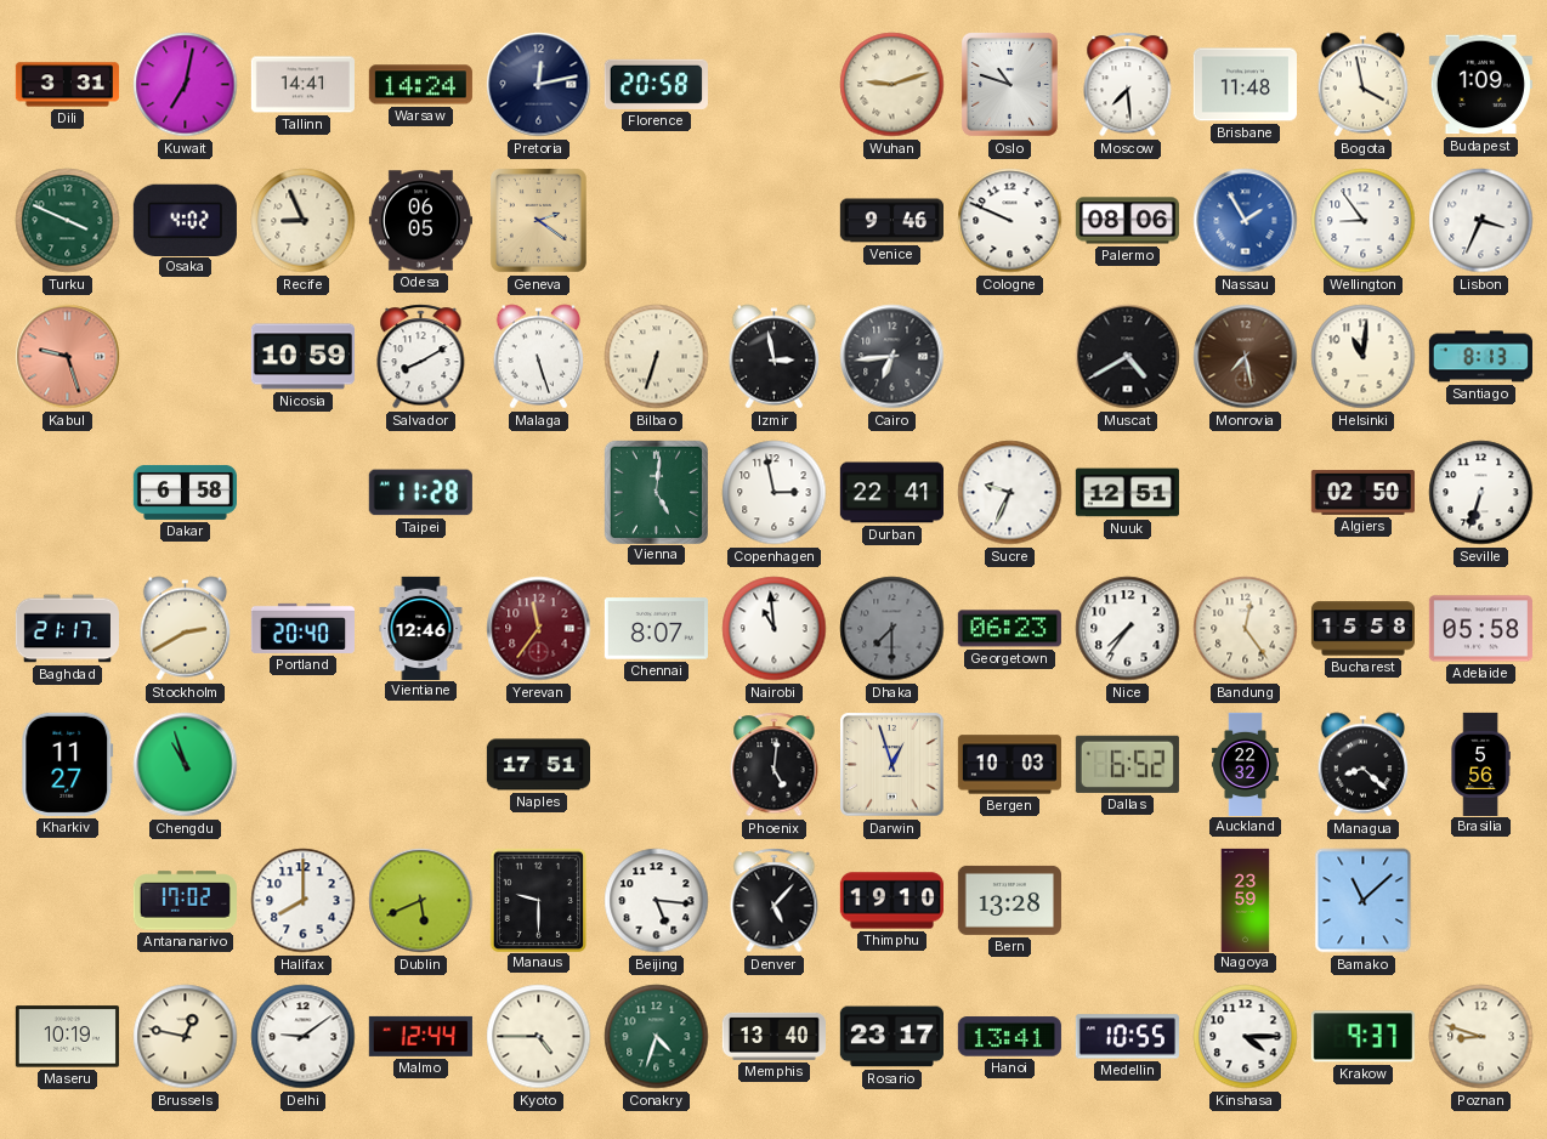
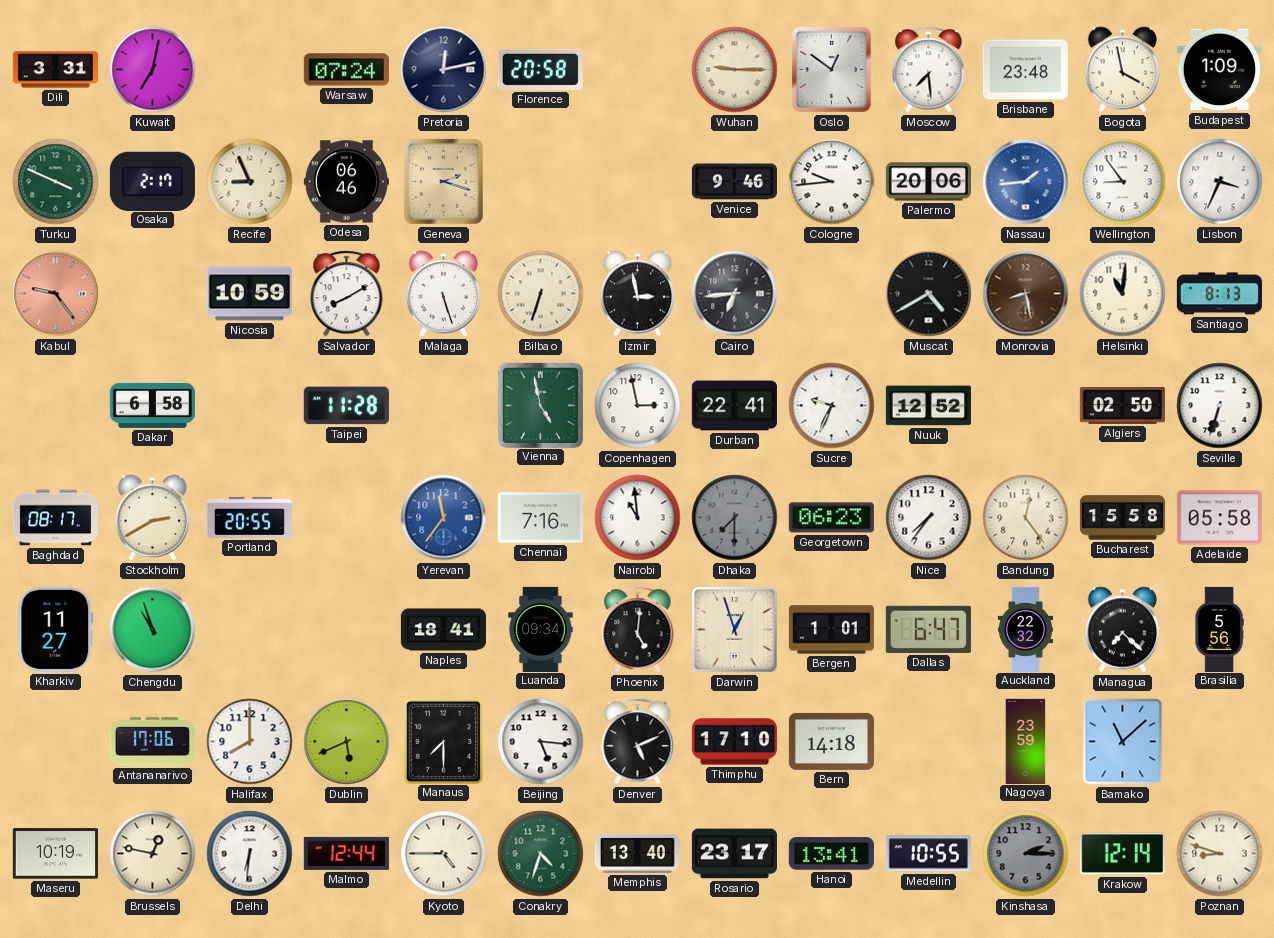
Tallinn: 14:41 -> none (302, 85)
Warsaw: 14:24 -> 07:24 (346, 70)
Wuhan: 9:12 -> 9:15 (735, 70)
Oslo: 10:48 -> 12:51 (831, 69)
Brisbane: 11:48 -> 23:48 (1025, 70)
Osaka: 4:02 -> 2:17 (152, 181)
Odesa: 06:05 -> 06:46 (346, 182)
Geneva: 2:21 -> 2:18 (443, 181)
Cologne: 9:49 -> 9:44 (832, 182)
Palermo: 08:06 -> 20:06 (928, 182)
Nassau: 1:55 -> 1:44 (1026, 182)
Kabul: 9:27 -> 9:24 (56, 294)
Monrovia: 7:28 -> 8:28 (1026, 294)
Vienna: 5:01 -> 4:58 (540, 405)
Nuuk: 12:51 -> 12:52 (928, 406)
Baghdad: 21:17 -> 08:17 (55, 518)
Portland: 20:40 -> 20:55 (249, 517)
Vientiane: 12:46 -> none (421, 628)
Yerevan dial: burgundy -> blue (444, 518)
Chennai: 8:07 -> 7:16 (540, 518)
Naples: 17:51 -> 18:41 (443, 630)
Luanda: none -> 09:34 (541, 629)
Bergen: 10:03 -> 1:01 (831, 630)
Dallas: 6:52 -> 6:47 (928, 629)
Managua: 8:22 -> 7:22 (1123, 630)
Antananarivo: 17:02 -> 17:06 (152, 742)
Manaus: 9:30 -> 7:30 (443, 741)
Denver: 5:07 -> 5:11 (638, 742)
Thimphu: 19:10 -> 17:10 (734, 742)
Bern: 13:28 -> 14:18 (831, 741)
Delhi: 9:09 -> 6:31 (250, 854)
Kinshasa: 4:15 -> 2:15 (1026, 854)
Kinshasa dial: white -> grey (1026, 854)
Krakow: 9:37 -> 12:14 (1122, 854)
